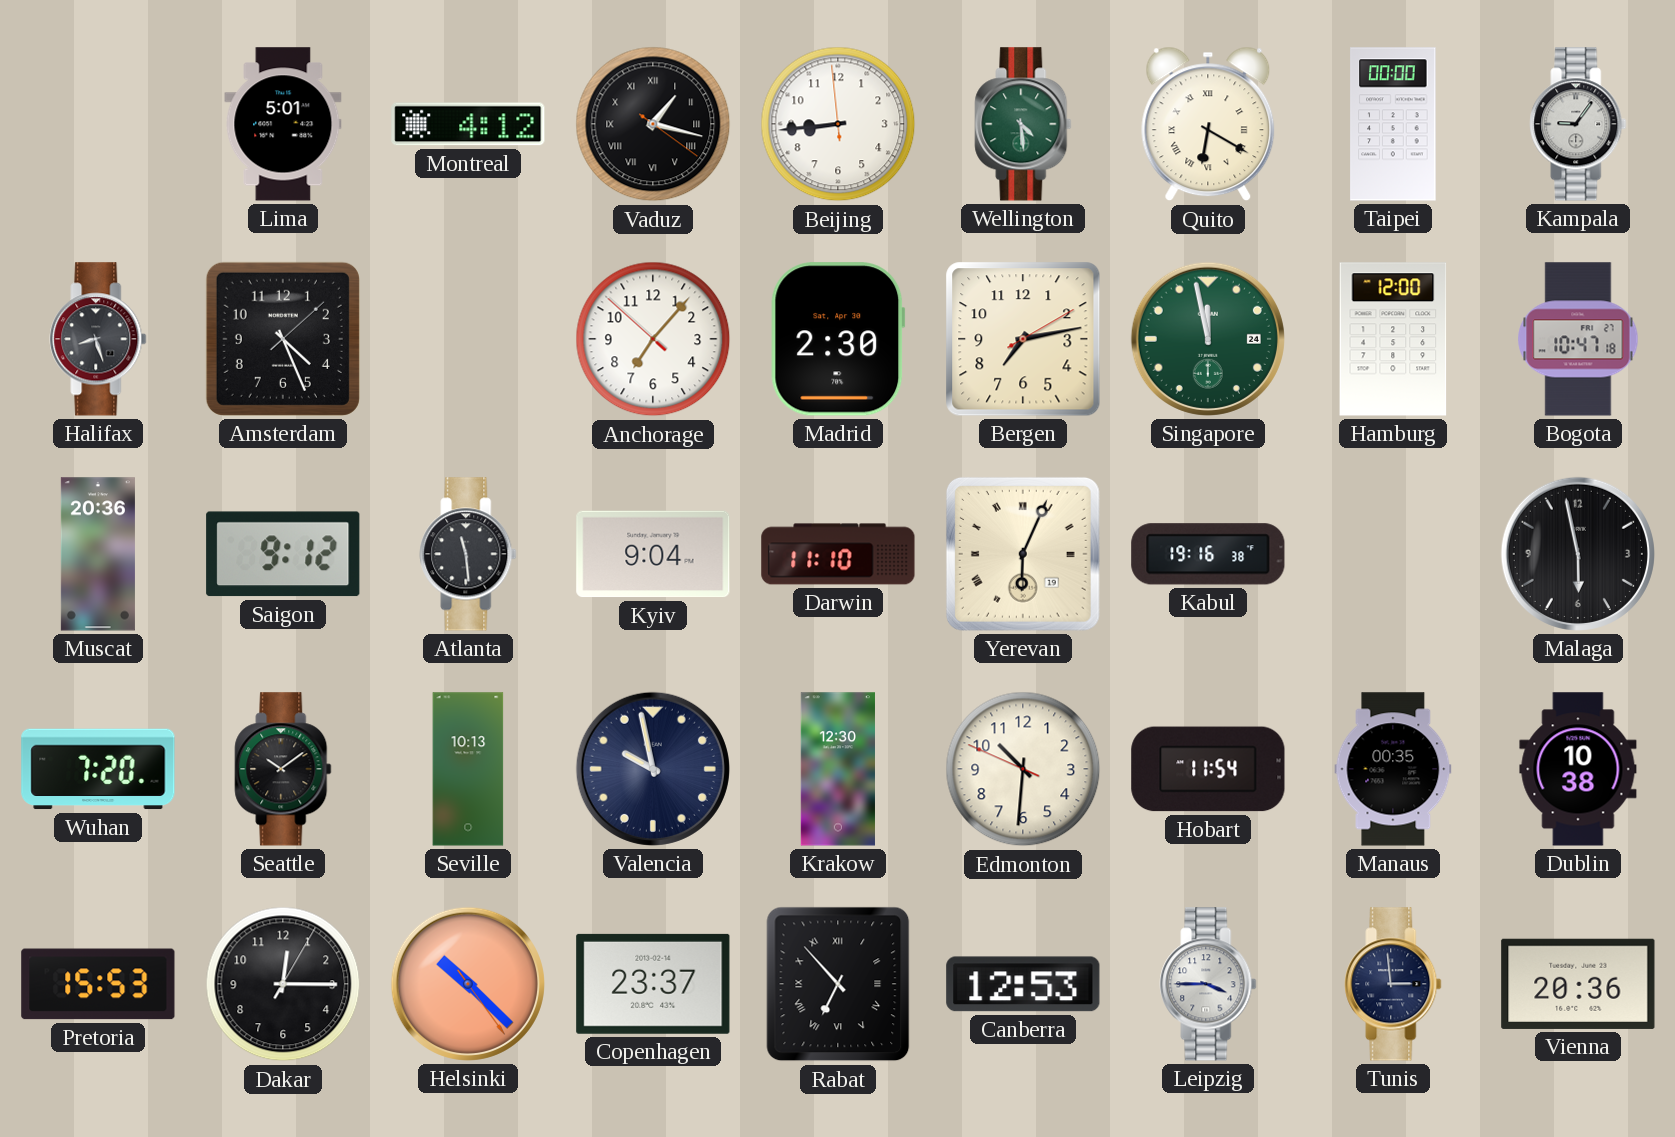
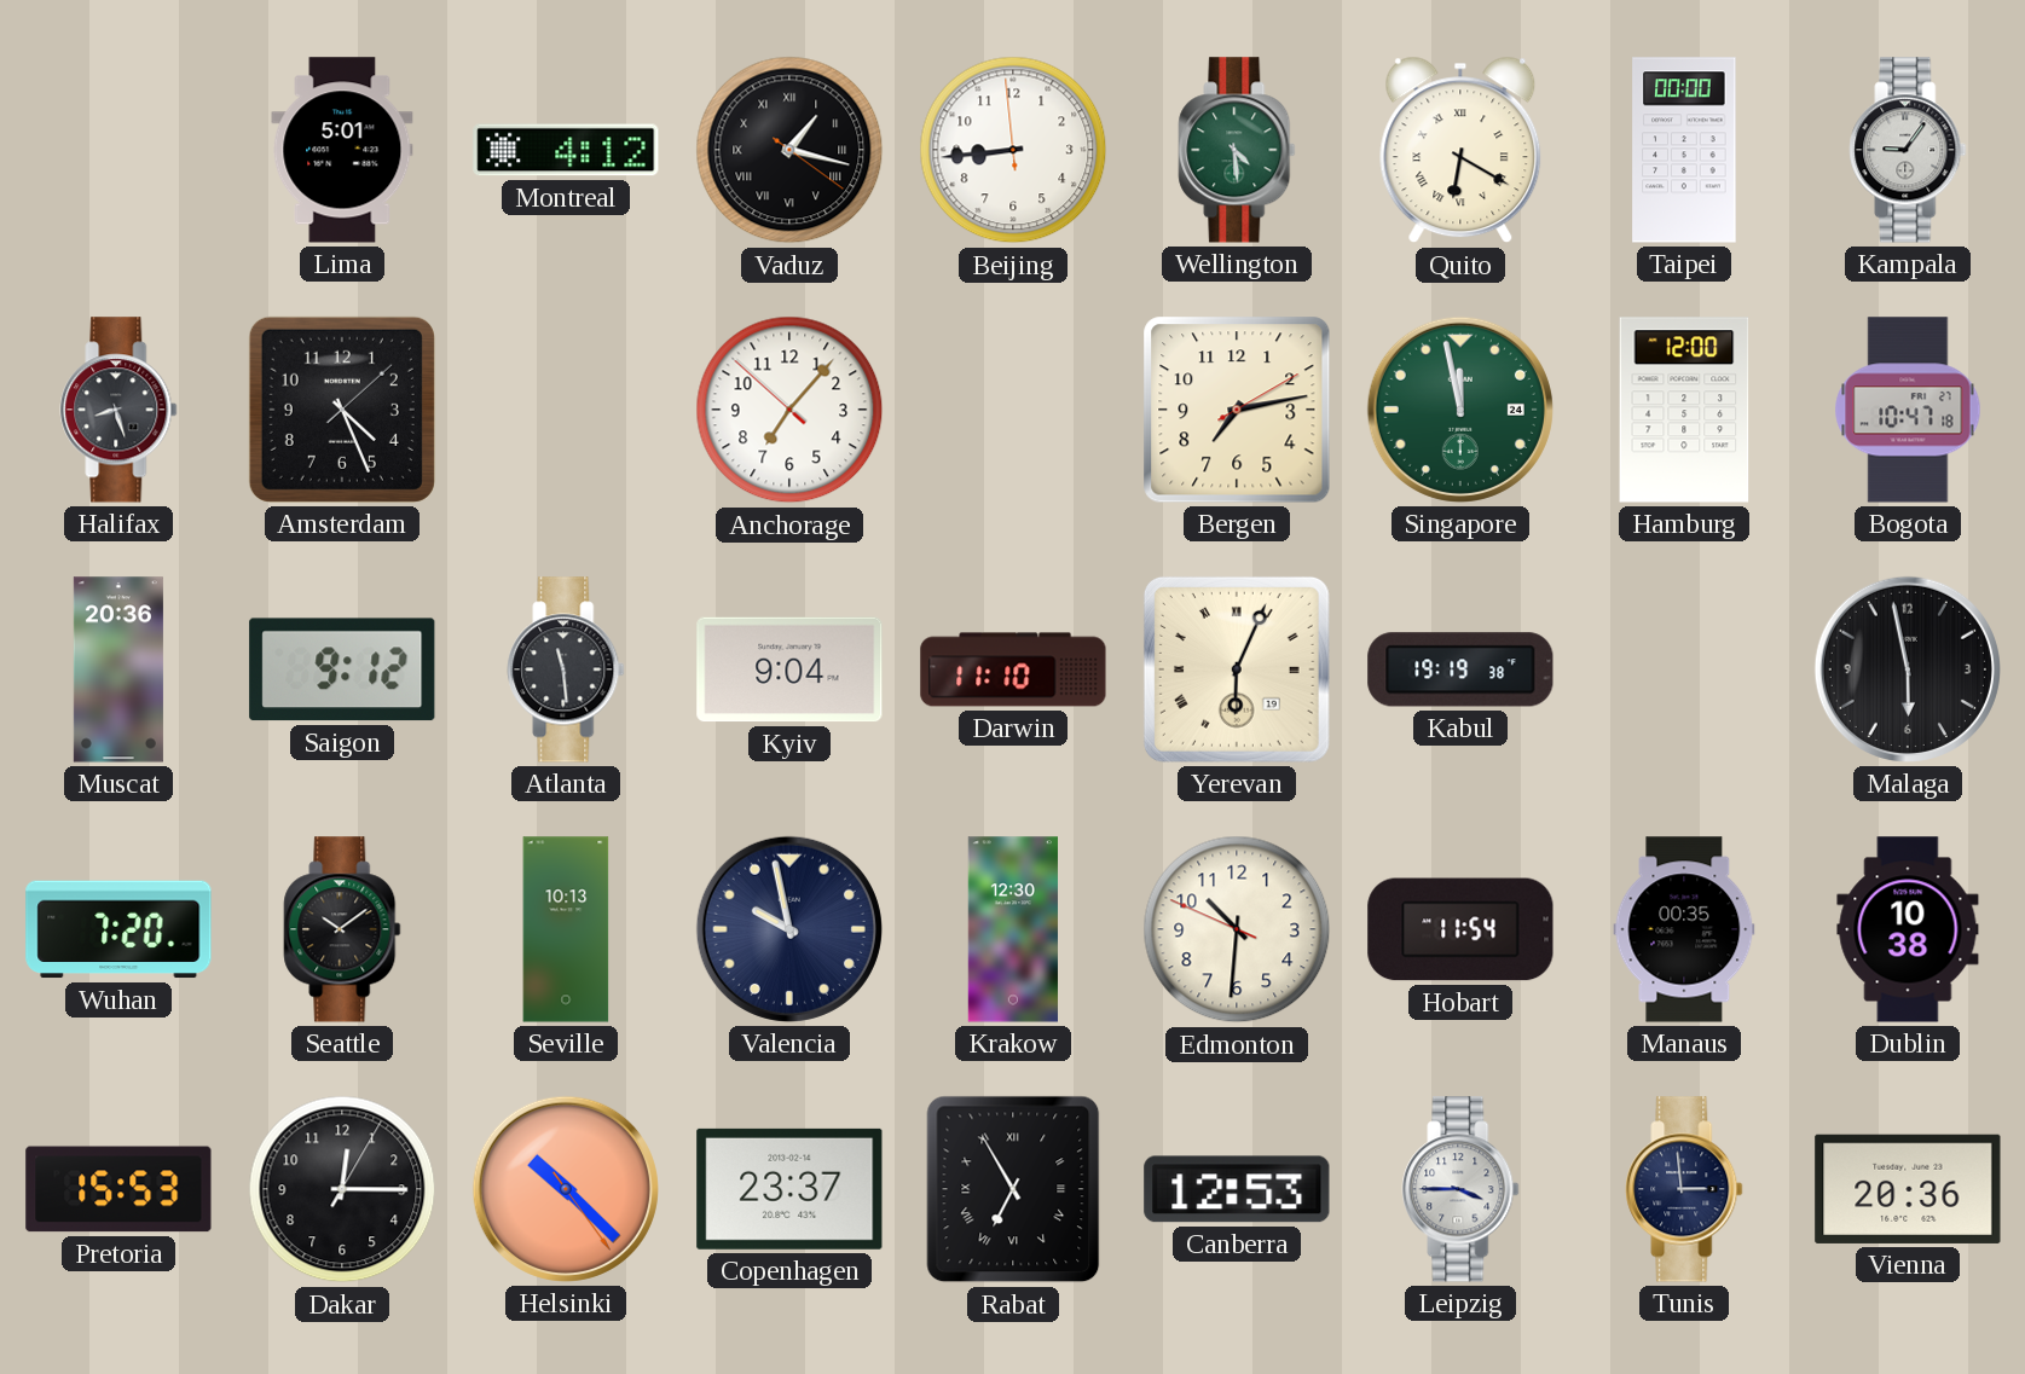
Madrid: 2:30 -> none (838, 339)
Kabul: 19:16 -> 19:19 (1460, 669)
Rabat: 6:53 -> 6:55 (1013, 1189)
